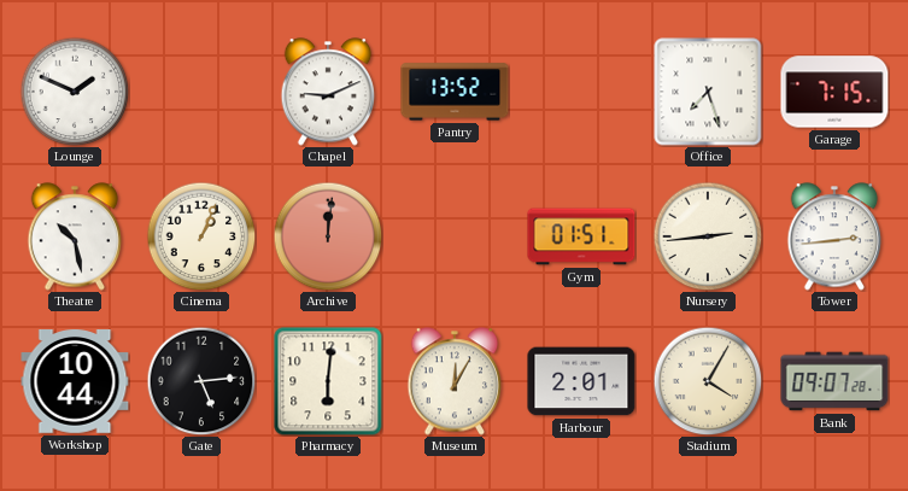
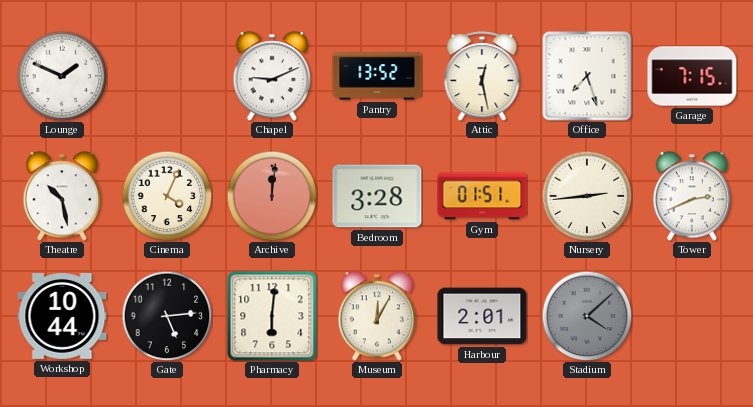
Attic: none -> 12:28 (482, 76)
Cinema: 1:04 -> 4:04 (167, 196)
Bedroom: none -> 3:28 (377, 196)
Tower: 2:44 -> 2:41 (692, 196)
Stadium: 4:05 -> 4:08 (587, 316)
Stadium dial: cream -> grey (587, 316)
Bank: 09:07 -> none (834, 381)
